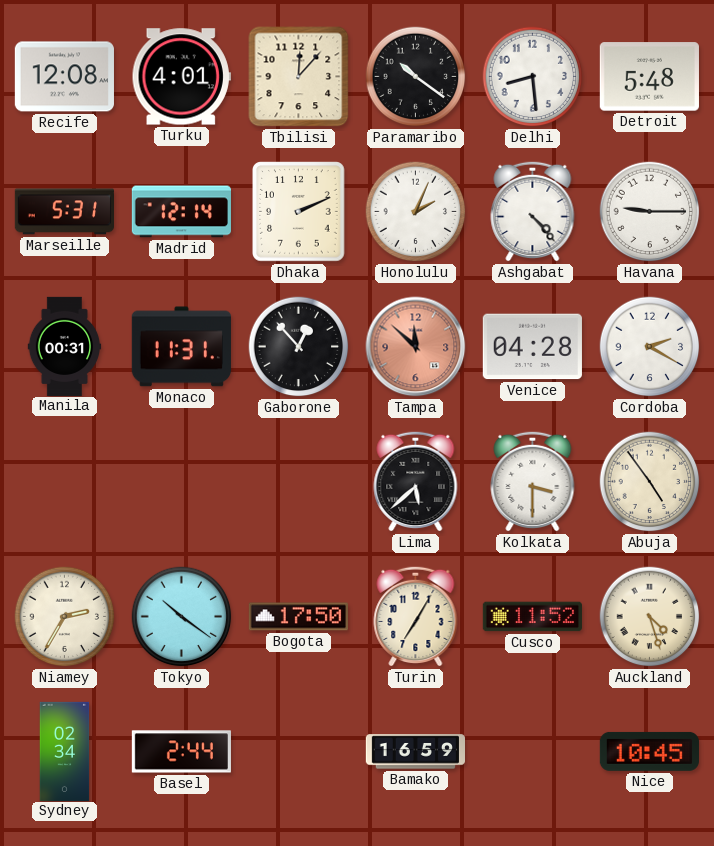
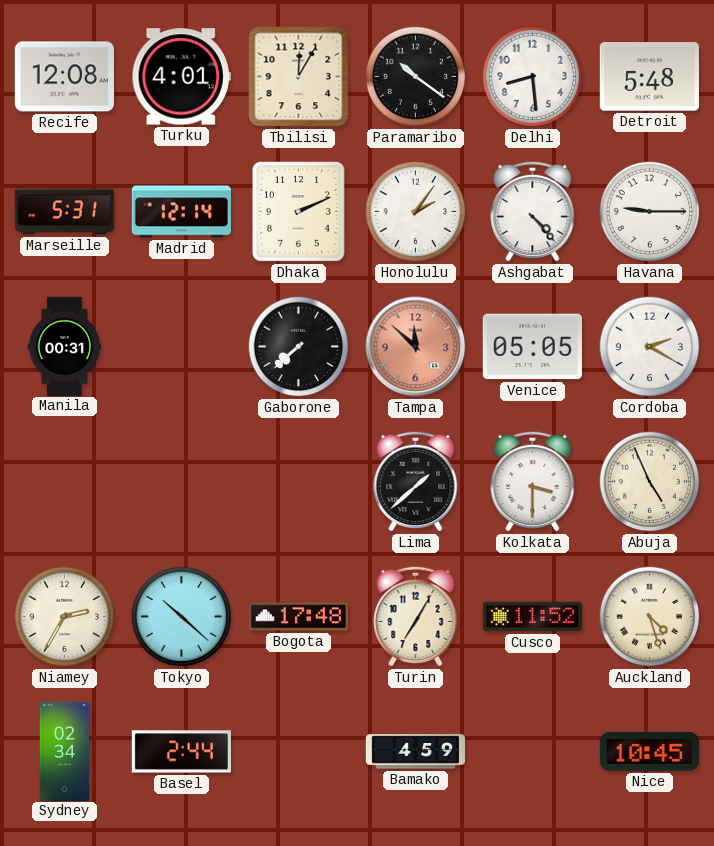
Tbilisi: 12:07 -> 12:05 (299, 77)
Honolulu: 2:04 -> 2:06 (416, 212)
Monaco: 11:31 -> none (181, 347)
Gaborone: 12:53 -> 7:38 (299, 347)
Venice: 04:28 -> 05:05 (532, 347)
Lima: 5:38 -> 1:38 (416, 481)
Abuja: 4:54 -> 4:56 (650, 482)
Tokyo: 10:21 -> 10:22 (182, 617)
Bogota: 17:50 -> 17:48 (298, 617)
Bamako: 16:59 -> 4:59 (415, 752)
